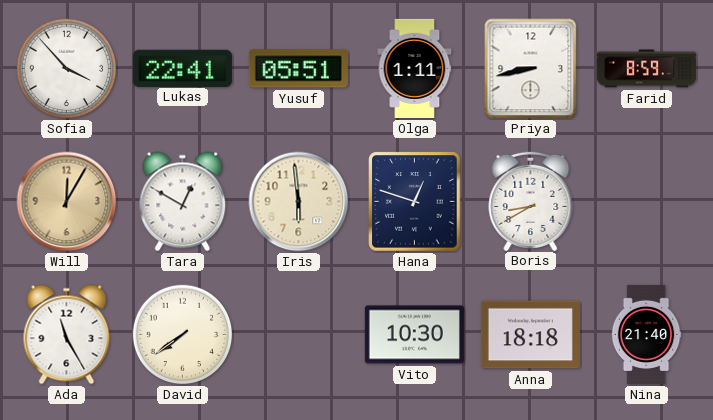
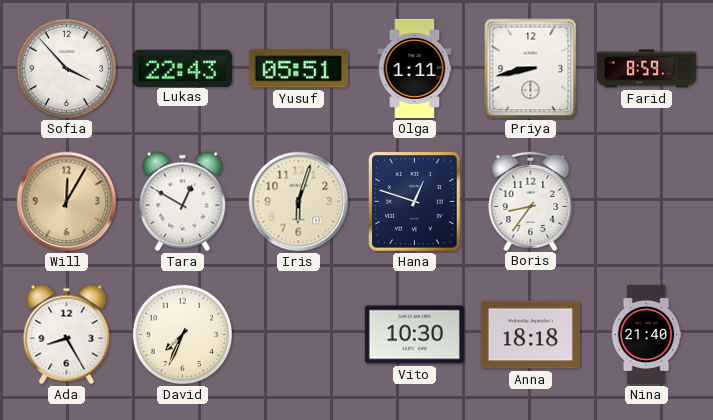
Lukas: 22:41 -> 22:43 (182, 68)
Iris: 5:59 -> 6:03 (299, 202)
Boris: 8:40 -> 8:36 (531, 200)
Ada: 11:25 -> 8:25 (67, 335)
David: 7:39 -> 7:34 (183, 335)
